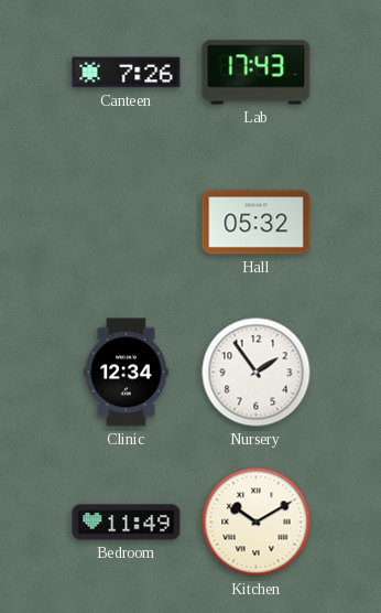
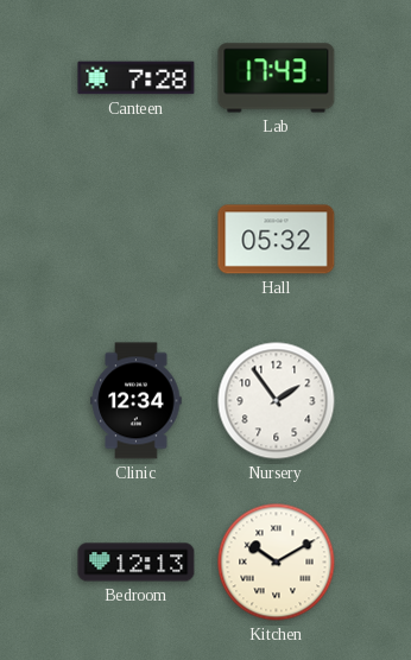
Canteen: 7:26 -> 7:28 (137, 78)
Bedroom: 11:49 -> 12:13 (137, 563)
